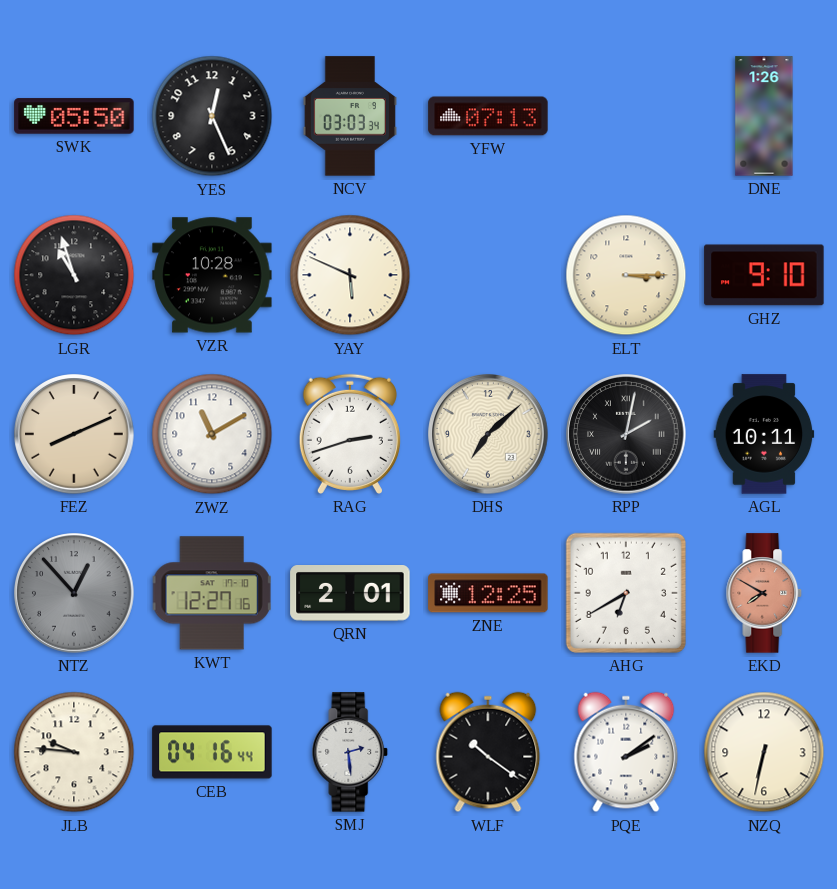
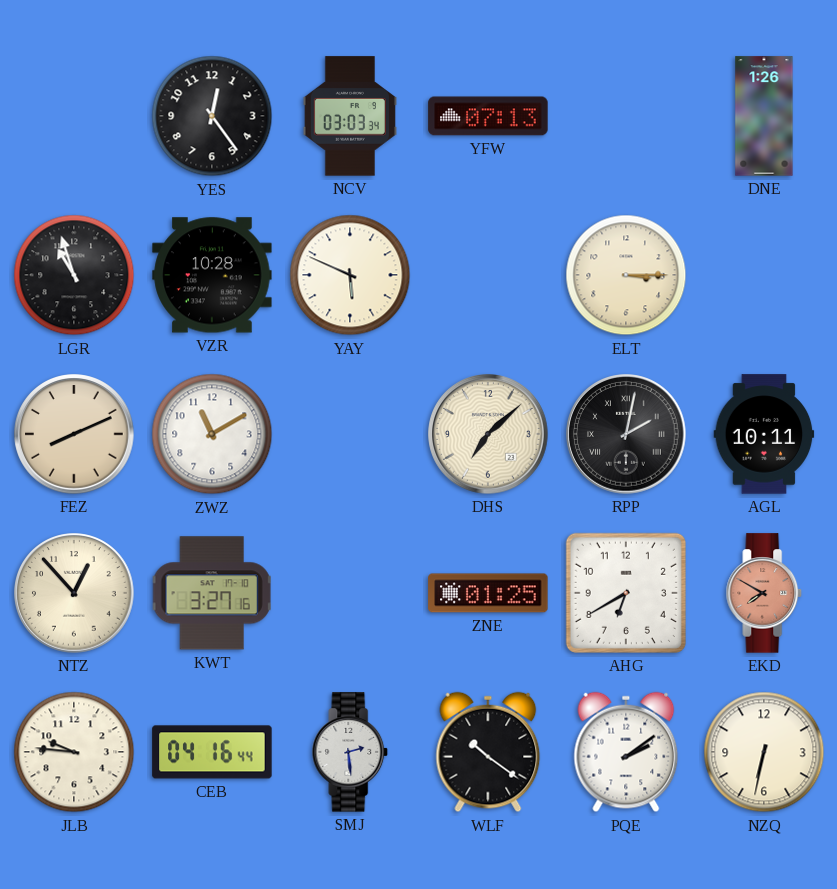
SWK: 05:50 -> none (74, 116)
YES: 12:26 -> 12:24 (212, 116)
GHZ: 9:10 -> none (764, 275)
RAG: 2:42 -> none (350, 434)
NTZ dial: grey -> cream (74, 593)
KWT: 12:27 -> 3:27 (212, 593)
QRN: 2:01 -> none (350, 594)
ZNE: 12:25 -> 01:25 (488, 593)
